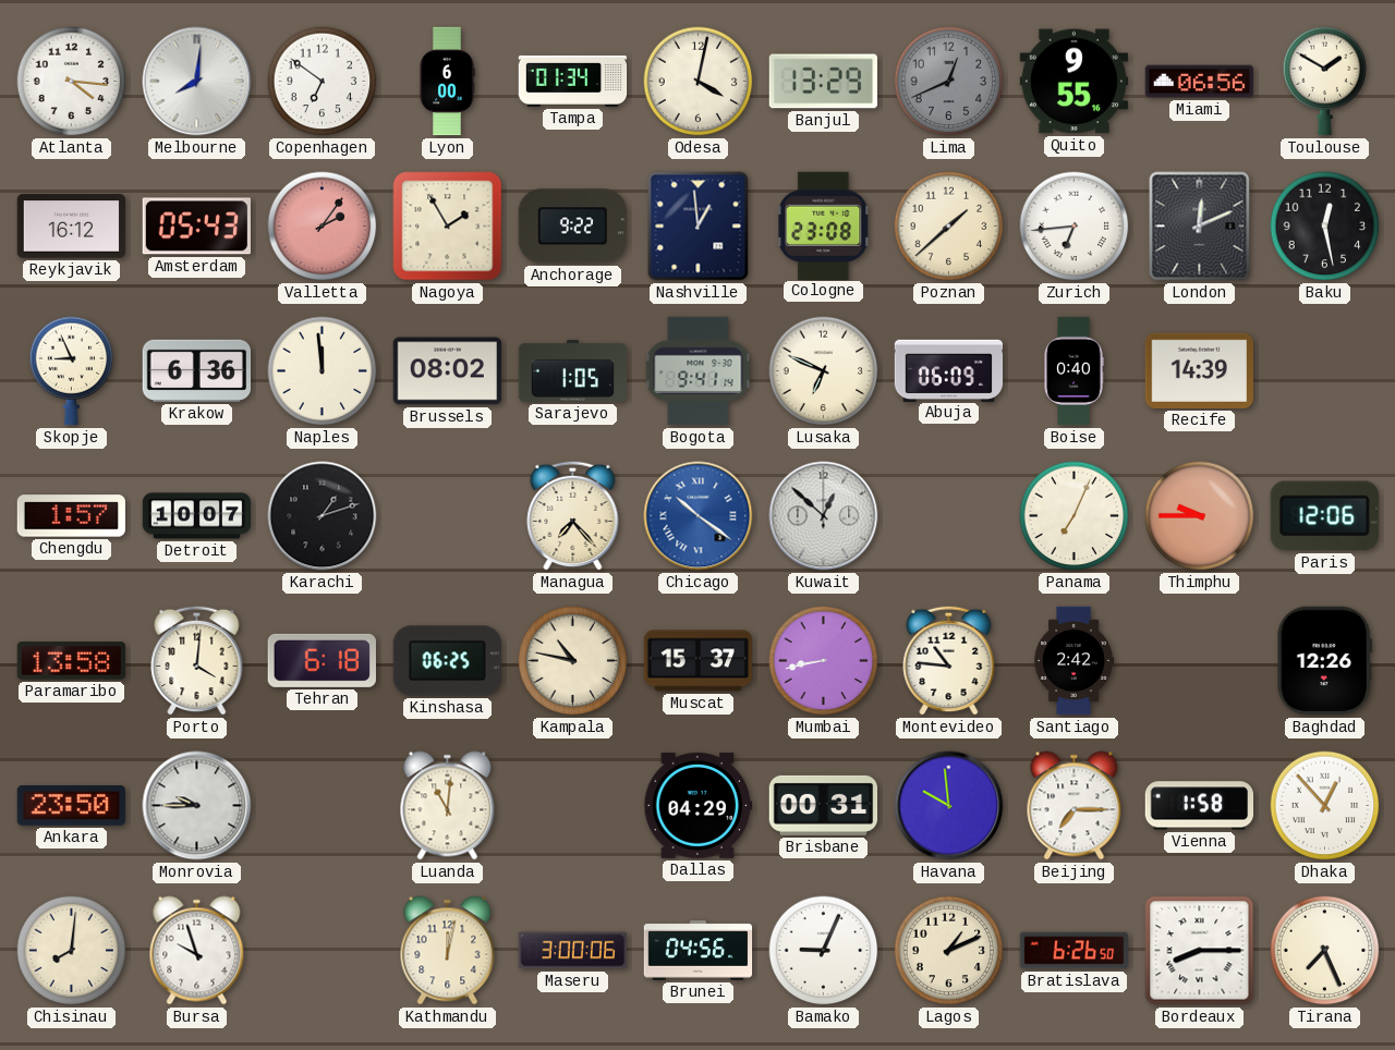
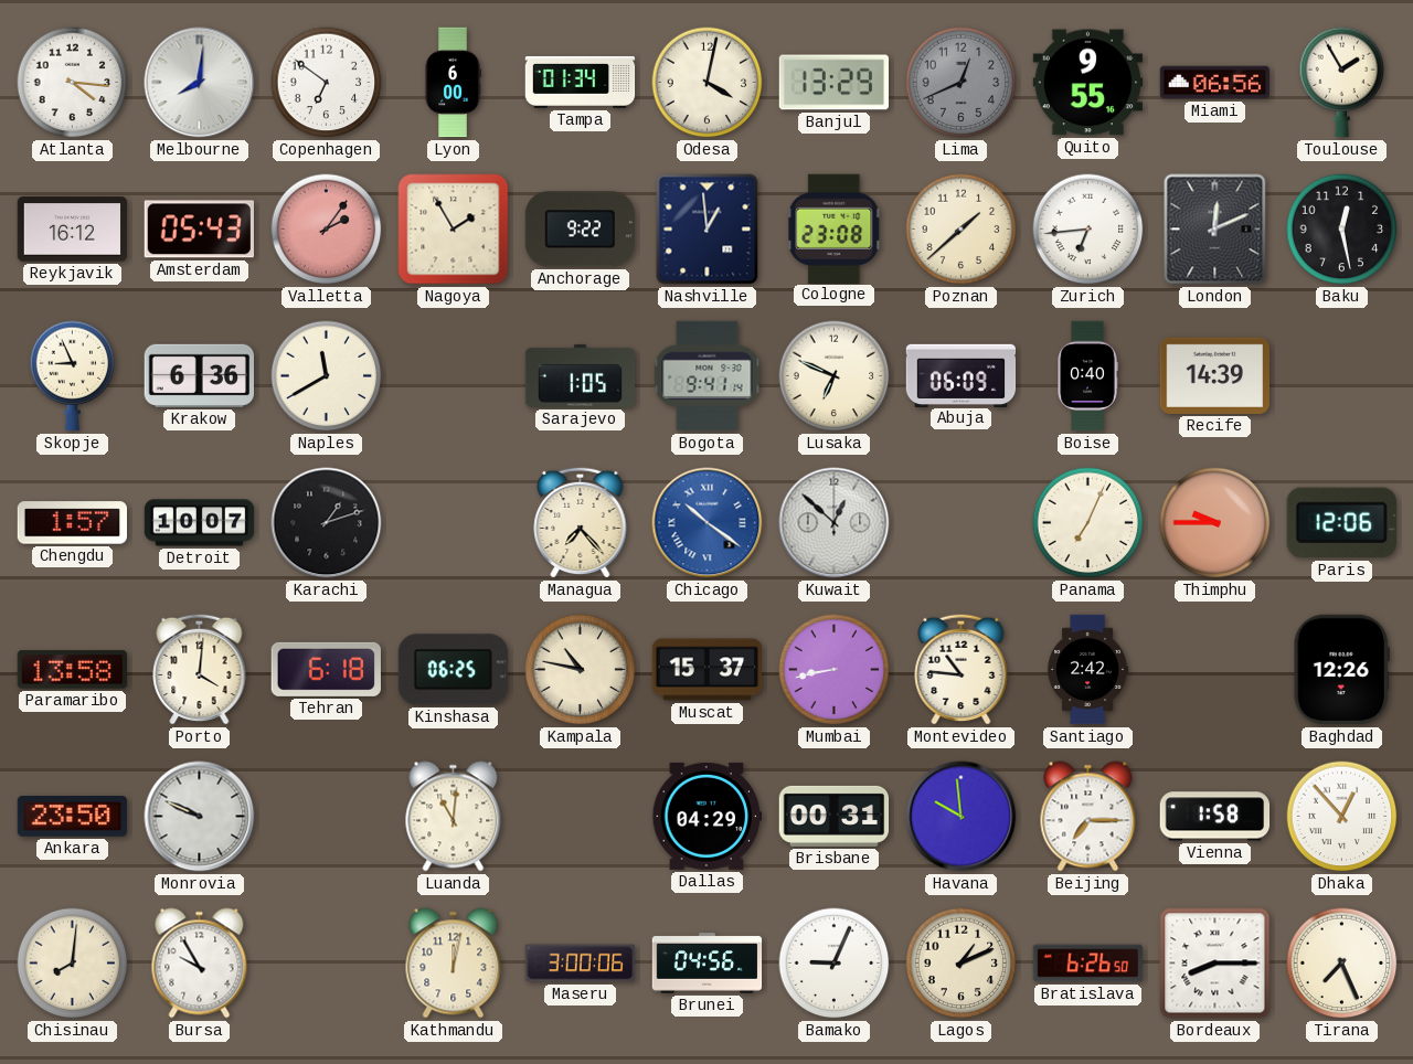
Toulouse: 1:50 -> 1:55 (1342, 83)
Naples: 11:59 -> 11:40 (327, 376)
Brussels: 08:02 -> none (448, 371)
Monrovia: 9:45 -> 9:49 (200, 817)
Bursa: 9:57 -> 9:55 (200, 964)
